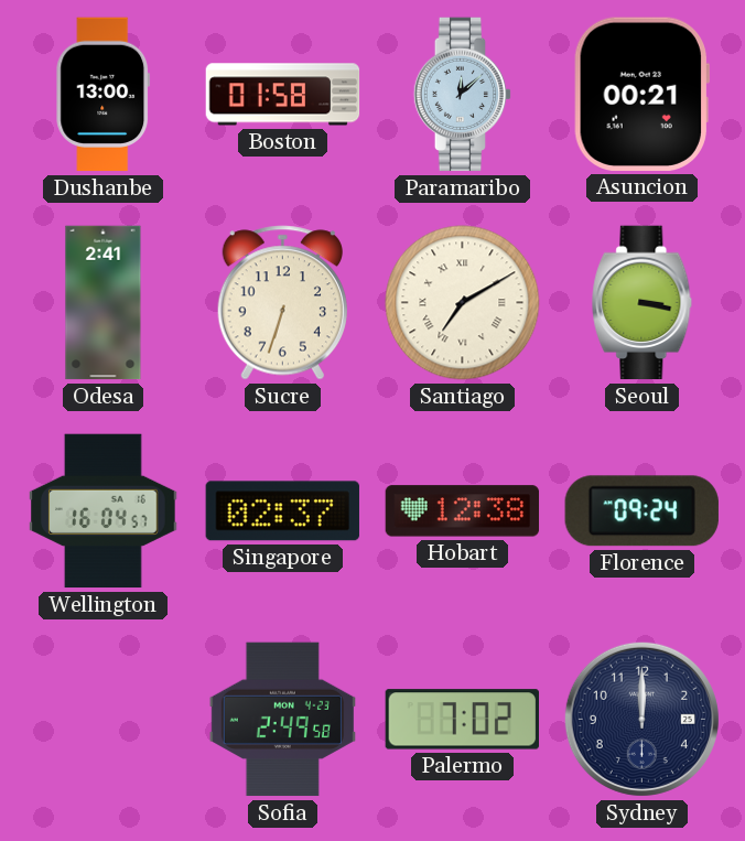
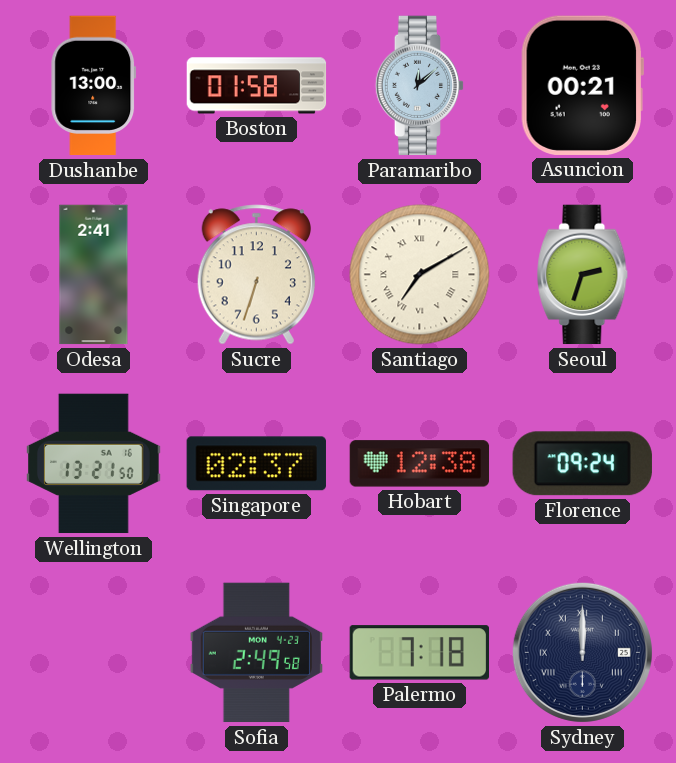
Seoul: 3:17 -> 2:33 (583, 275)
Wellington: 16:04 -> 13:21 (94, 464)
Palermo: 7:02 -> 7:18 (419, 653)
Sydney numerals: Arabic -> Roman (582, 652)
